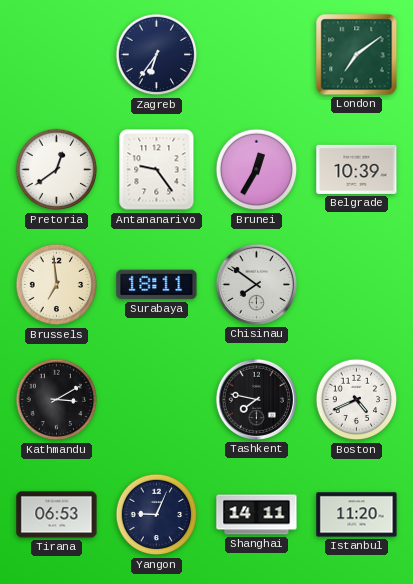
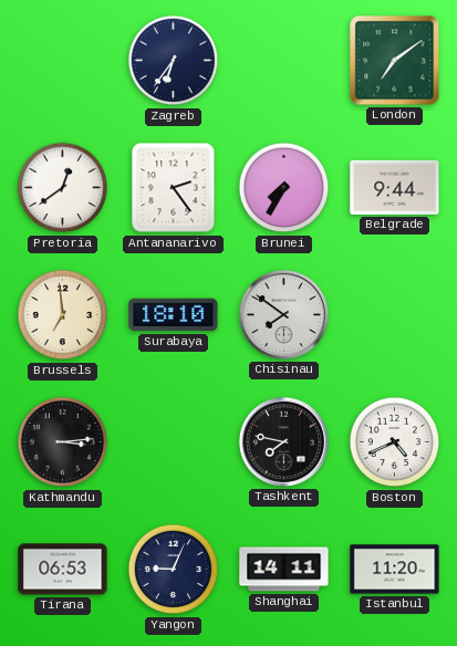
Antananarivo: 9:24 -> 2:24 (174, 188)
Brunei: 12:35 -> 7:35 (284, 188)
Belgrade: 10:39 -> 9:44 (395, 187)
Surabaya: 18:11 -> 18:10 (174, 315)
Kathmandu: 3:10 -> 3:14 (63, 442)
